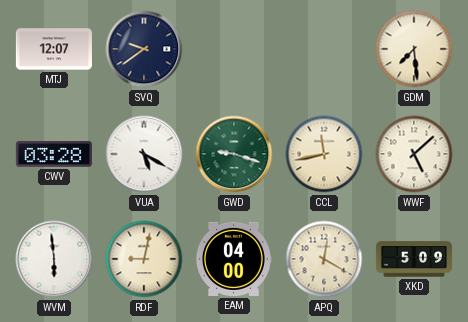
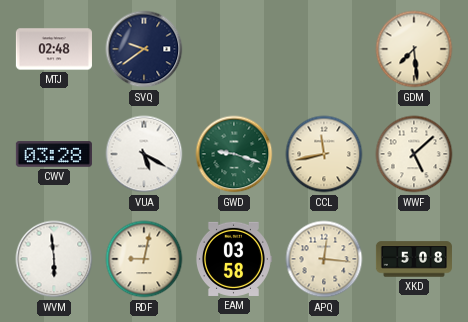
MTJ: 12:07 -> 02:48 (54, 49)
EAM: 04:00 -> 03:58 (233, 259)
APQ: 12:20 -> 12:16 (324, 259)
XKD: 5:09 -> 5:08 (414, 259)
